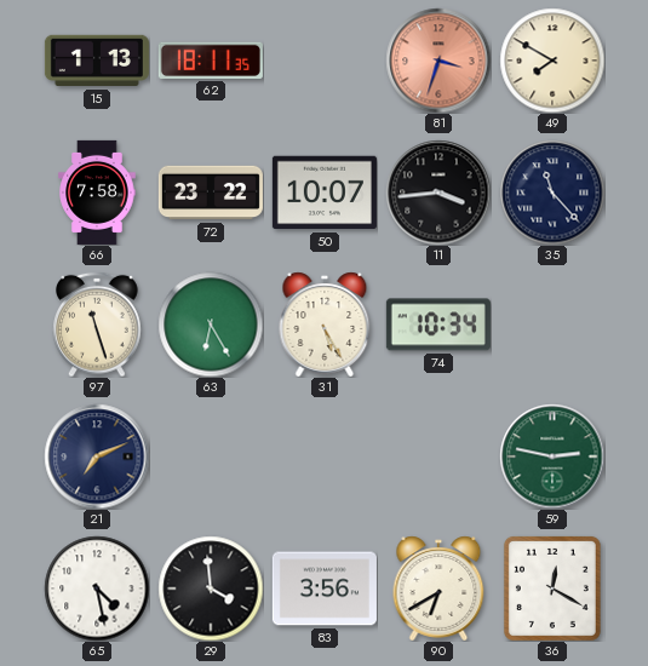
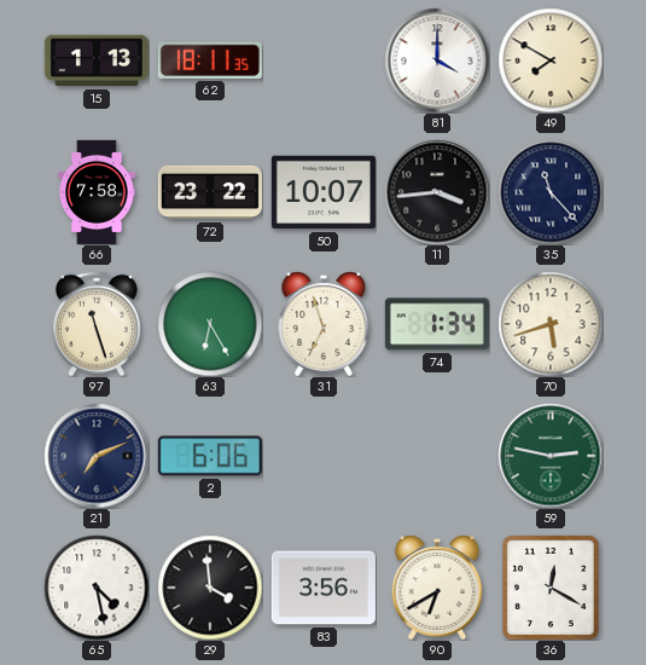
81: 3:33 -> 4:00 (437, 60)
81 dial: salmon -> white (437, 60)
31: 5:25 -> 6:57 (324, 324)
74: 10:34 -> 1:34 (437, 324)
70: none -> 5:42 (551, 324)
2: none -> 6:06 (210, 456)
